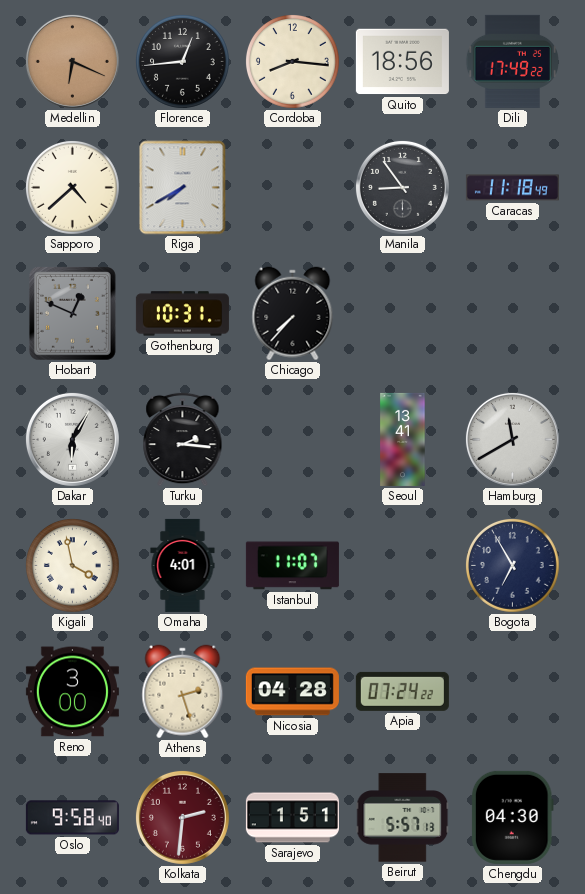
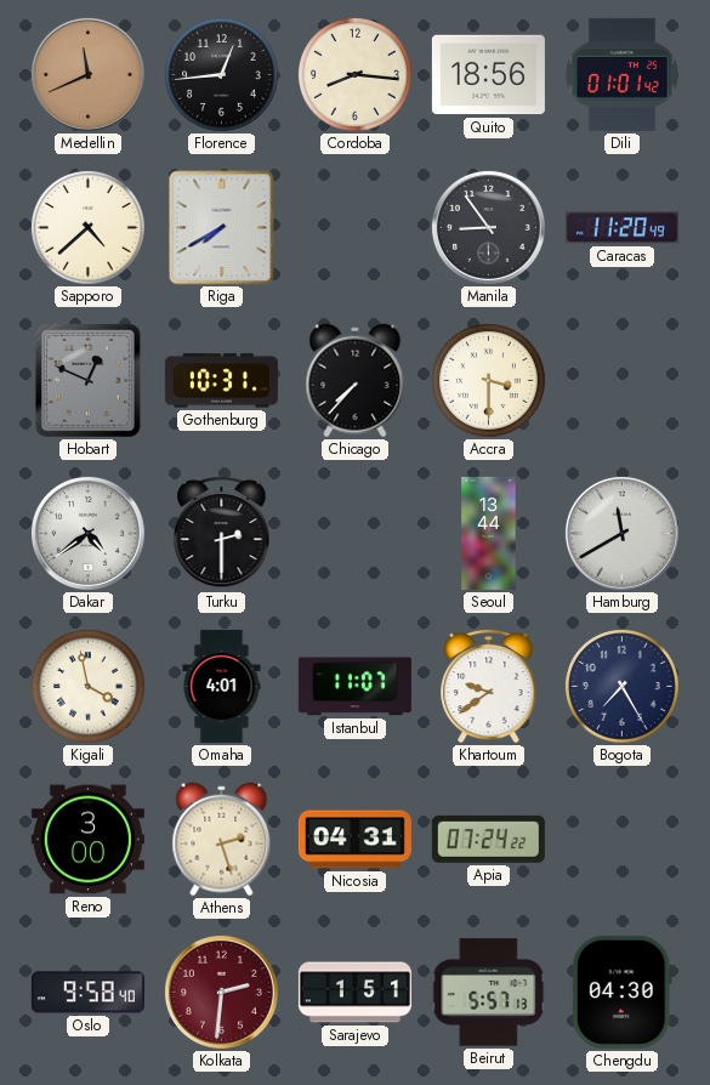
Medellin: 6:19 -> 11:41 (87, 74)
Dili: 17:49 -> 01:01 (621, 74)
Caracas: 11:18 -> 11:20 (621, 228)
Accra: none -> 3:30 (489, 381)
Dakar: 6:05 -> 4:39 (87, 533)
Turku: 2:16 -> 2:30 (222, 533)
Seoul: 13:41 -> 13:44 (489, 533)
Khartoum: none -> 9:39 (489, 686)
Bogota: 6:55 -> 7:25 (623, 687)
Nicosia: 04:28 -> 04:31 (354, 840)
